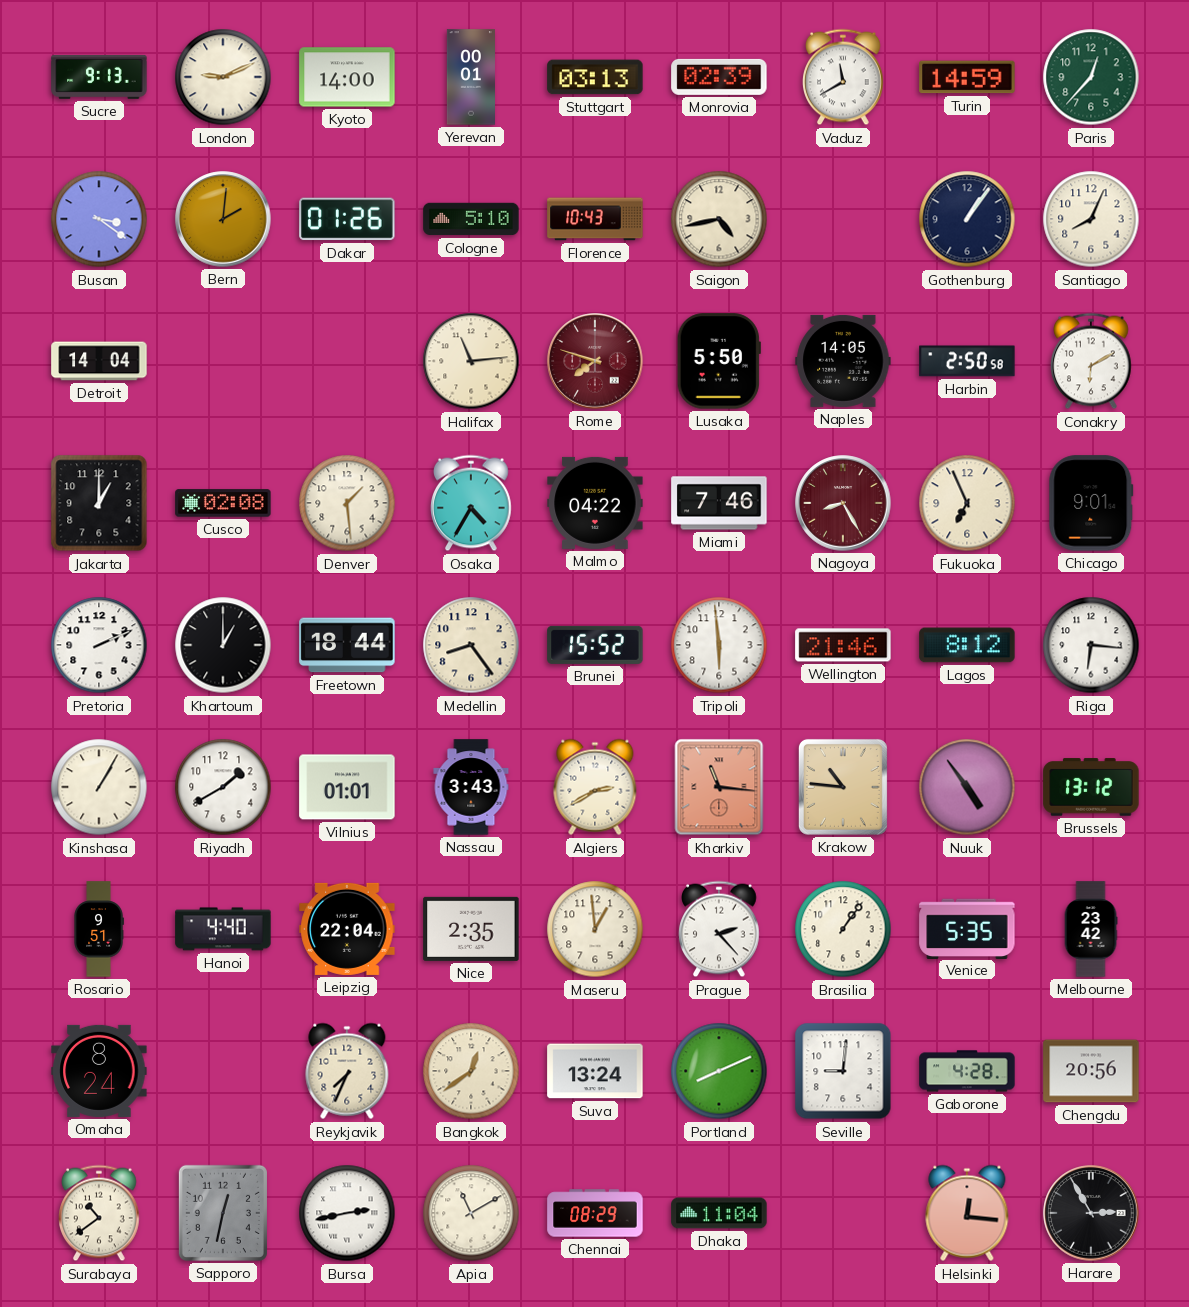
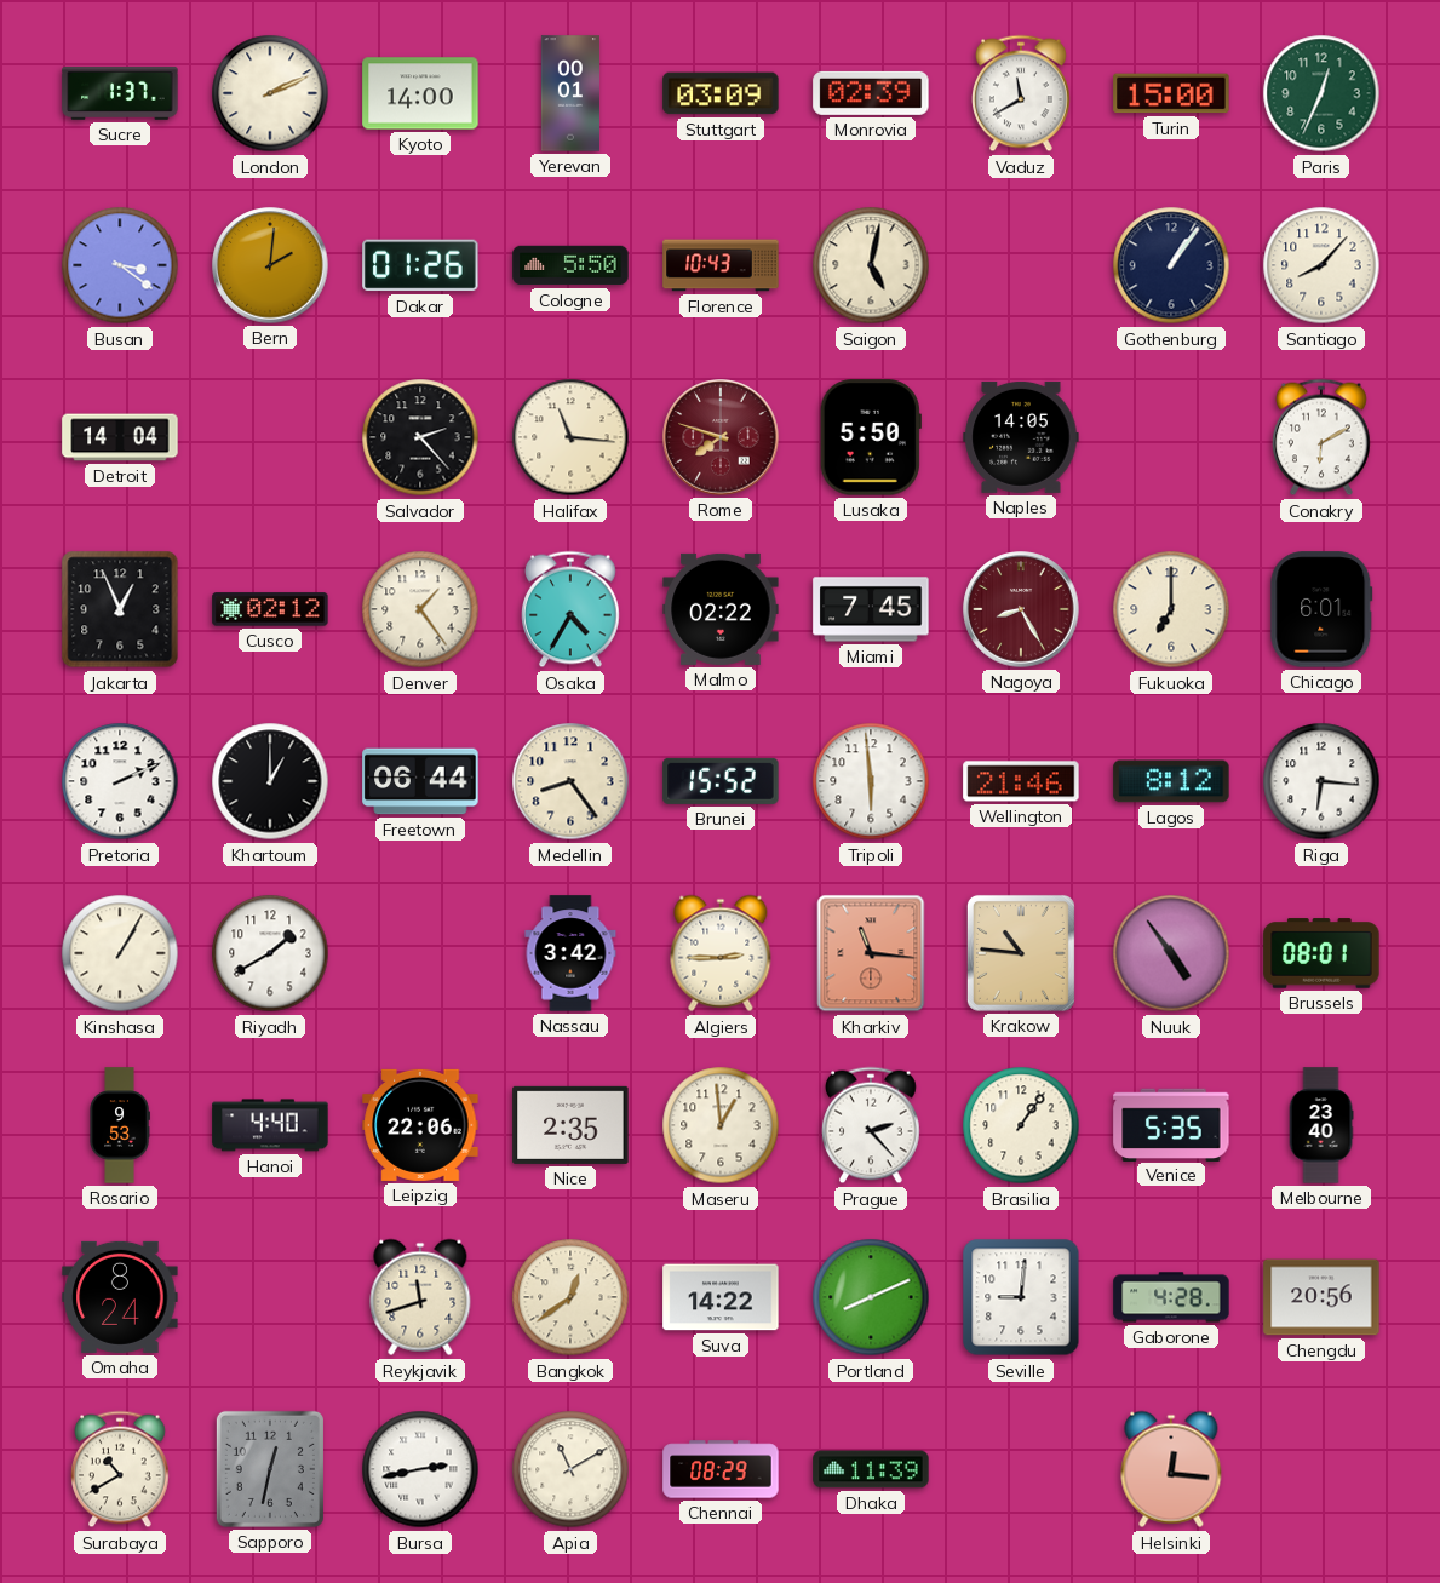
Sucre: 9:13 -> 1:37 (120, 93)
London: 9:11 -> 2:11 (270, 93)
Stuttgart: 03:13 -> 03:09 (721, 93)
Turin: 14:59 -> 15:00 (1171, 93)
Paris: 12:37 -> 12:34 (1321, 93)
Cologne: 5:10 -> 5:50 (570, 265)
Saigon: 4:43 -> 5:02 (871, 265)
Santiago: 8:04 -> 8:07 (1321, 265)
Salvador: none -> 2:23 (420, 437)
Halifax: 11:14 -> 11:16 (570, 437)
Harbin: 2:50 -> none (967, 361)
Jakarta: 1:00 -> 12:56 (120, 609)
Cusco: 02:08 -> 02:12 (270, 609)
Denver: 1:29 -> 1:24 (420, 609)
Malmo: 04:22 -> 02:22 (721, 609)
Miami: 7:46 -> 7:45 (871, 609)
Fukuoka: 6:56 -> 7:00 (1171, 609)
Chicago: 9:01 -> 6:01 (1321, 609)
Freetown: 18:44 -> 06:44 (420, 781)
Vilnius: 01:01 -> none (347, 787)
Nassau: 3:43 -> 3:42 (570, 953)
Algiers: 2:40 -> 2:45 (721, 953)
Brussels: 13:12 -> 08:01 (1321, 953)
Rosario: 9:51 -> 9:53 (120, 1125)
Leipzig: 22:04 -> 22:06 (420, 1125)
Melbourne: 23:42 -> 23:40 (1321, 1125)
Reykjavik: 7:34 -> 11:42 (420, 1297)
Suva: 13:24 -> 14:22 (721, 1297)
Surabaya: 10:39 -> 10:40 (121, 1469)
Dhaka: 11:04 -> 11:39 (871, 1469)
Harare: 2:55 -> none (1091, 1213)
